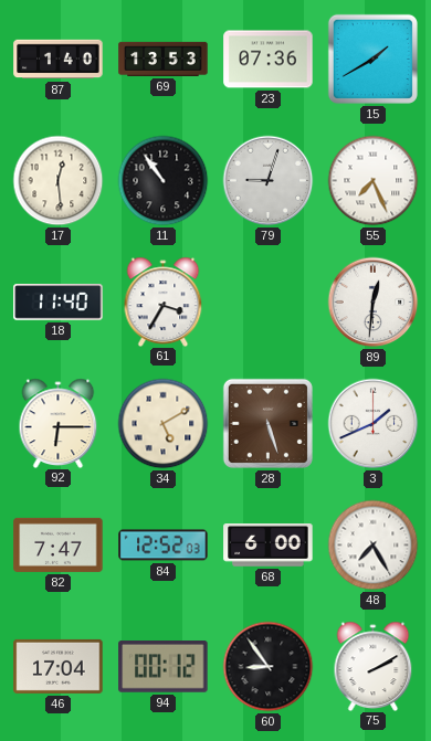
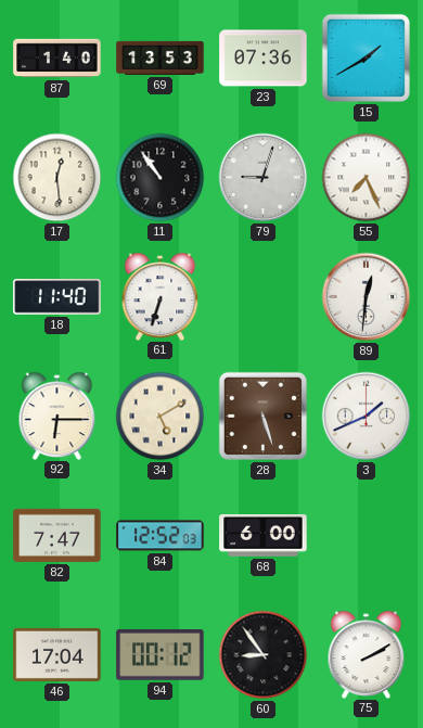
61: 3:35 -> 6:33 (161, 296)
48: 7:25 -> none (374, 546)
